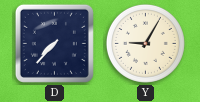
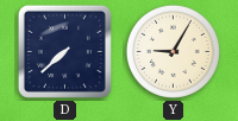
D: 7:37 -> 7:38 (64, 51)
